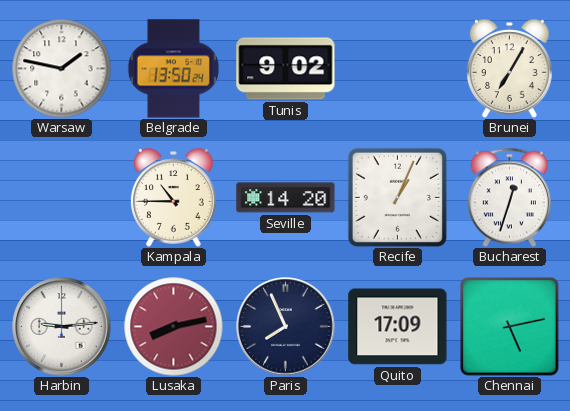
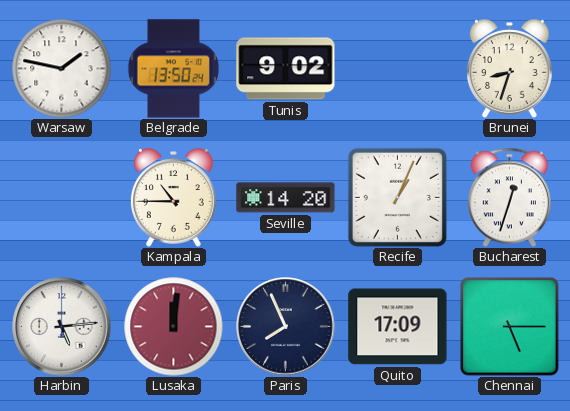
Brunei: 7:05 -> 8:33 (509, 69)
Harbin: 9:14 -> 5:14 (62, 327)
Lusaka: 8:13 -> 12:01 (174, 327)
Chennai: 5:13 -> 5:15 (510, 327)
